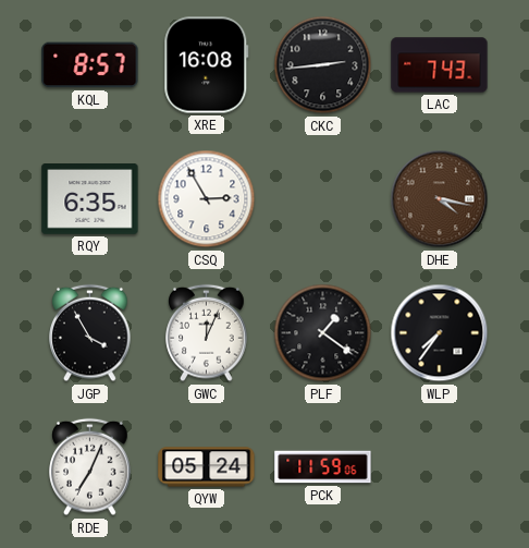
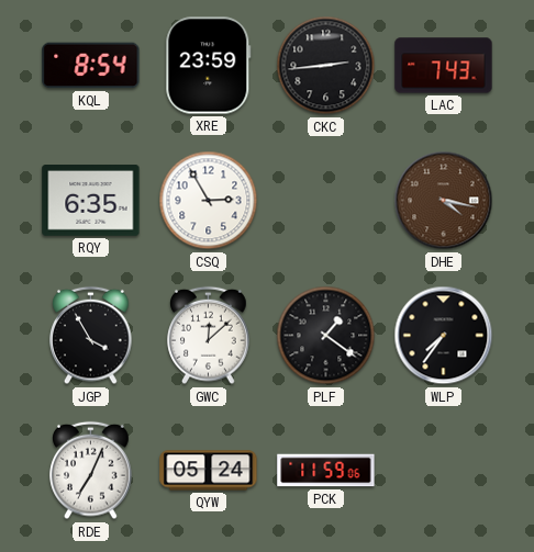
KQL: 8:57 -> 8:54 (91, 66)
XRE: 16:08 -> 23:59 (209, 66)
GWC: 12:04 -> 12:08 (209, 336)
